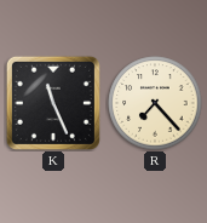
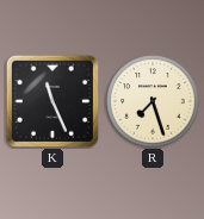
R: 7:23 -> 7:27 (153, 101)
